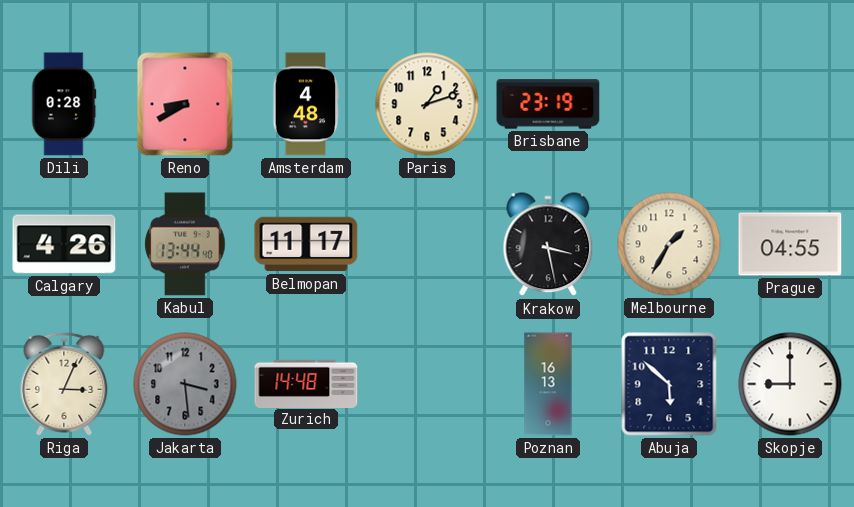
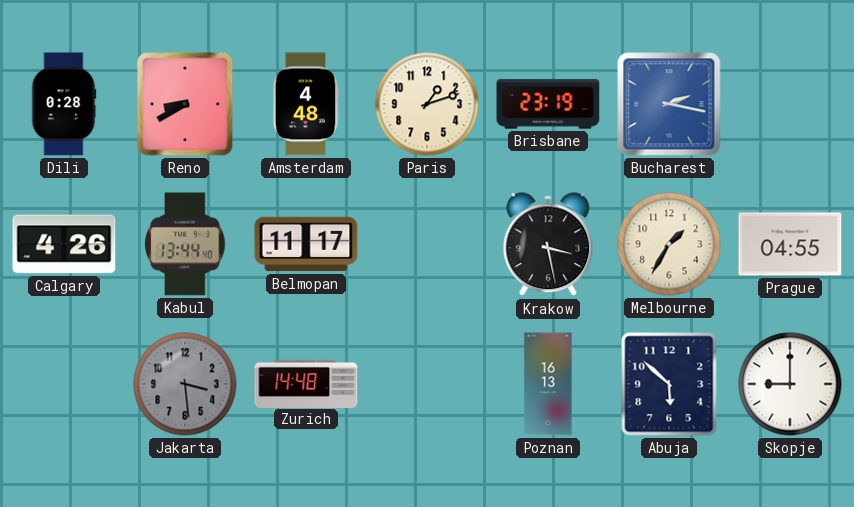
Bucharest: none -> 2:17 (669, 104)
Riga: 3:04 -> none (64, 384)
